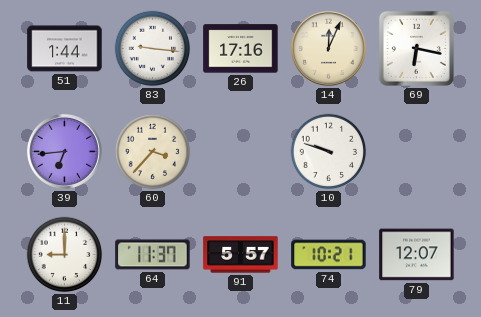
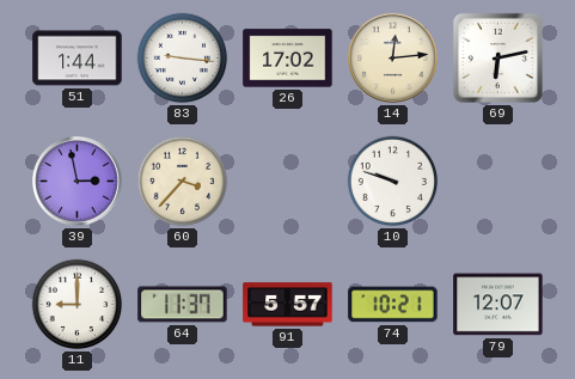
26: 17:16 -> 17:02 (288, 59)
14: 12:04 -> 12:14 (392, 57)
69: 6:17 -> 6:13 (497, 57)
39: 6:44 -> 2:58 (77, 181)
